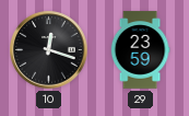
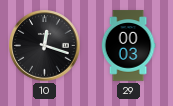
29: 23:59 -> 00:03 (128, 46)
